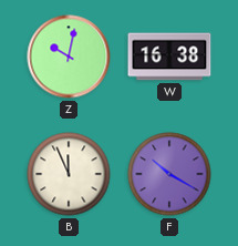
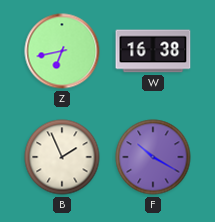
Z: 10:02 -> 6:43 (62, 51)
B: 11:56 -> 1:56 (62, 157)
